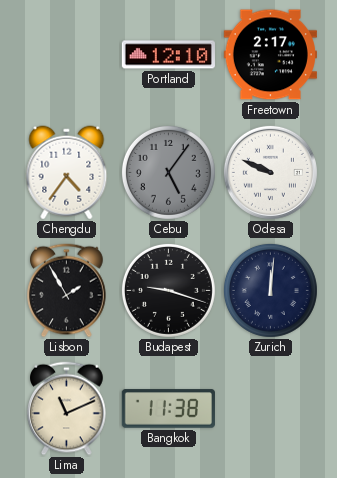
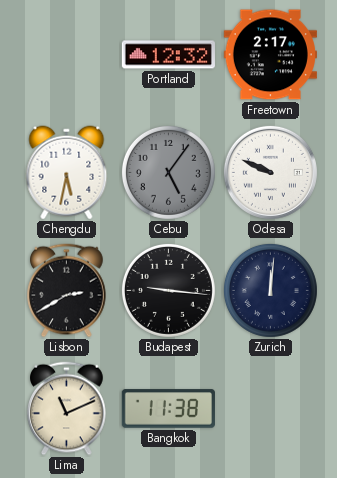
Portland: 12:10 -> 12:32 (168, 55)
Chengdu: 4:36 -> 5:32 (67, 173)
Lisbon: 1:55 -> 2:40 (67, 291)
Budapest: 9:18 -> 9:16 (168, 290)
